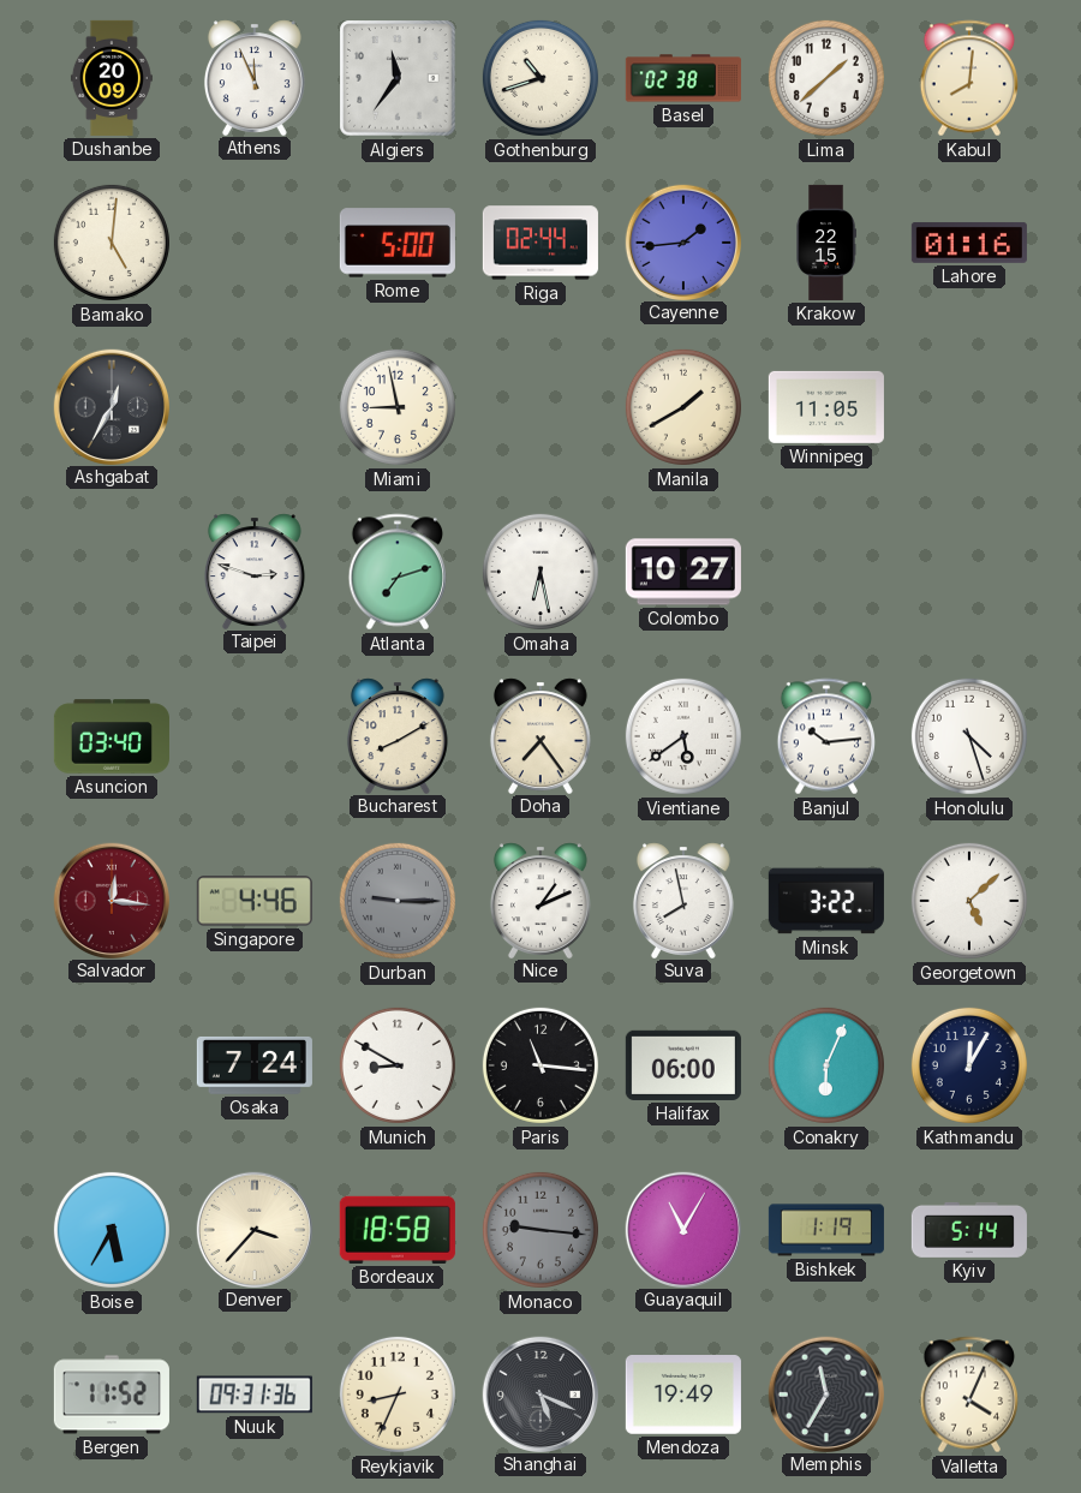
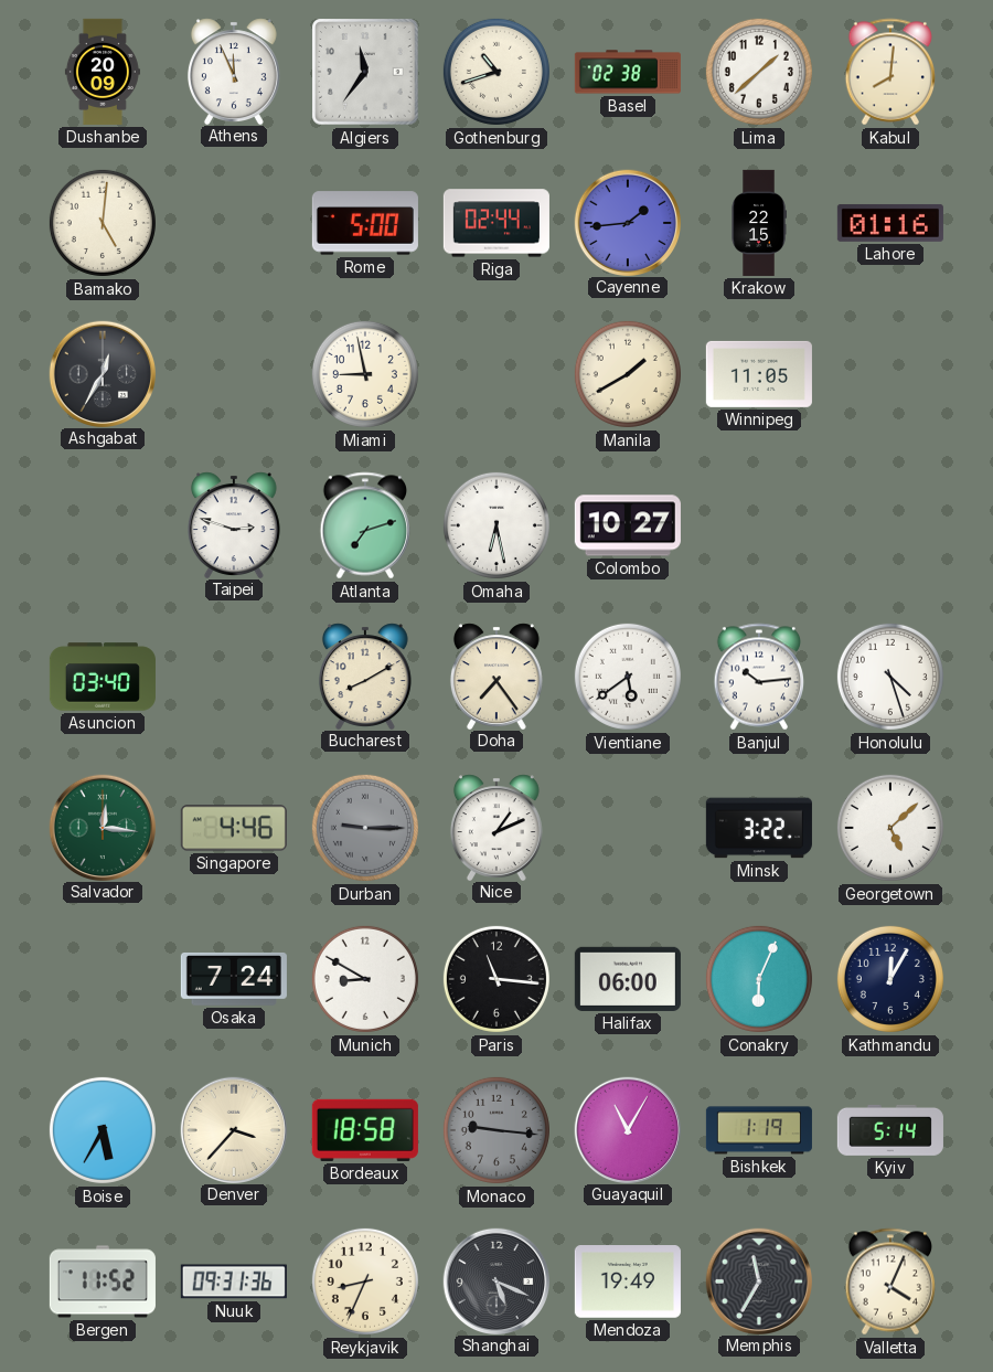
Salvador dial: burgundy -> green (102, 827)
Suva: 7:58 -> none (683, 900)
